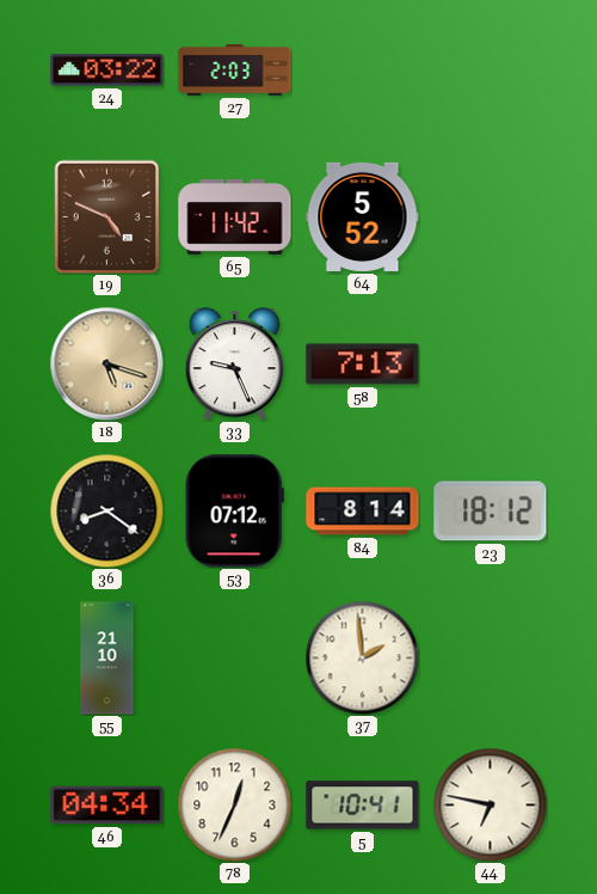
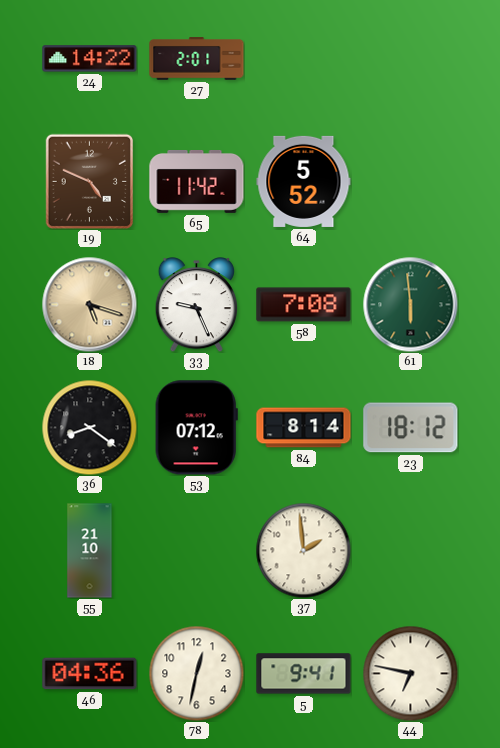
24: 03:22 -> 14:22 (90, 59)
27: 2:03 -> 2:01 (197, 59)
58: 7:13 -> 7:08 (304, 305)
61: none -> 5:59 (410, 304)
46: 04:34 -> 04:36 (90, 674)
78: 12:34 -> 12:32 (196, 673)
5: 10:41 -> 9:41 (304, 674)
